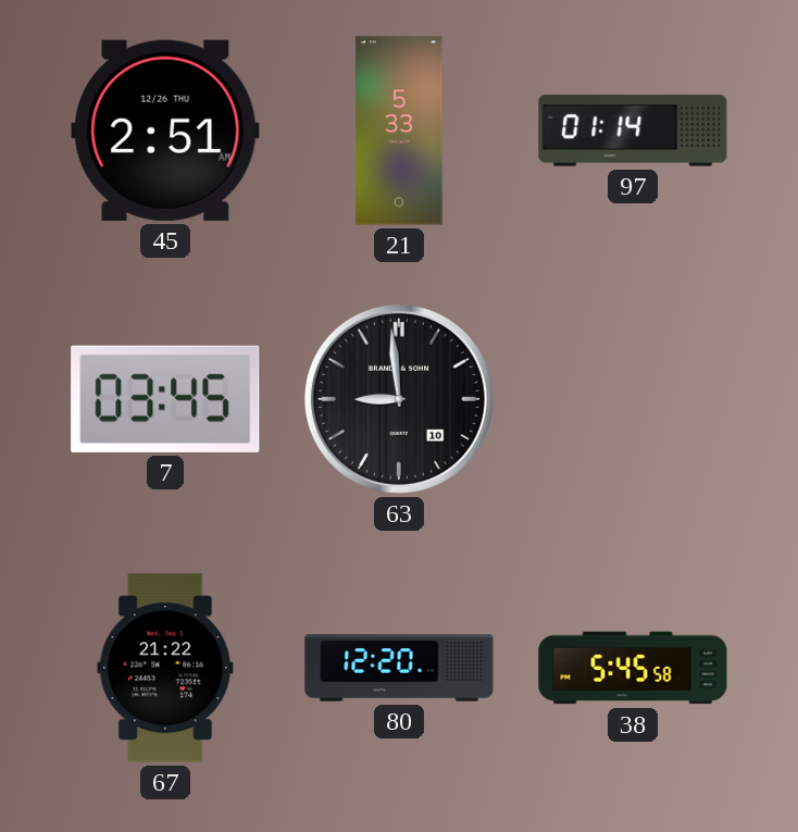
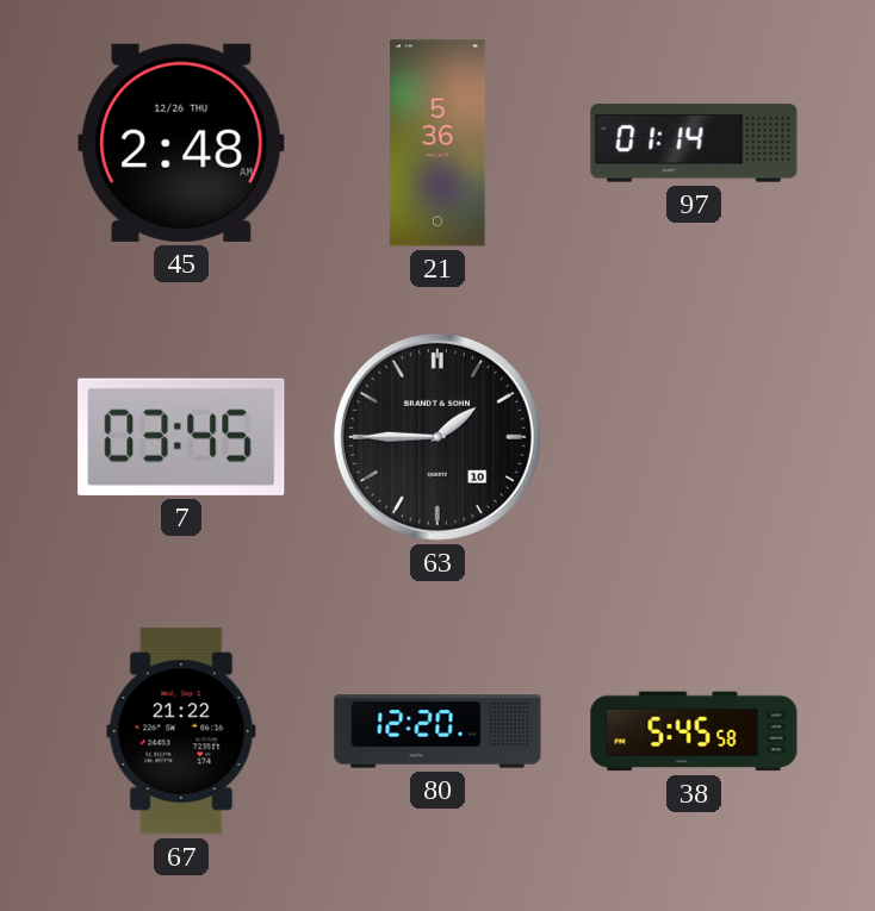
45: 2:51 -> 2:48 (181, 143)
21: 5:33 -> 5:36 (437, 143)
63: 8:59 -> 1:45 (437, 437)
